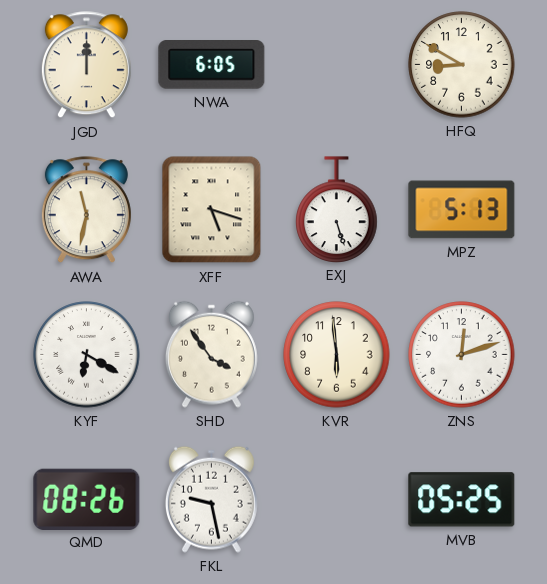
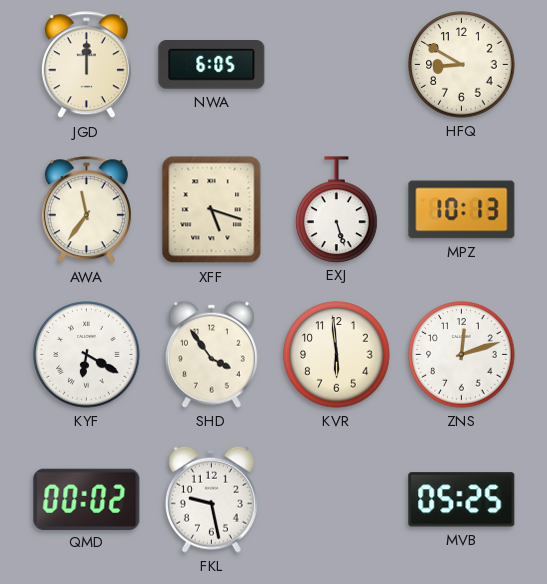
AWA: 11:32 -> 11:36 (86, 210)
MPZ: 5:13 -> 10:13 (462, 210)
QMD: 08:26 -> 00:02 (87, 499)
